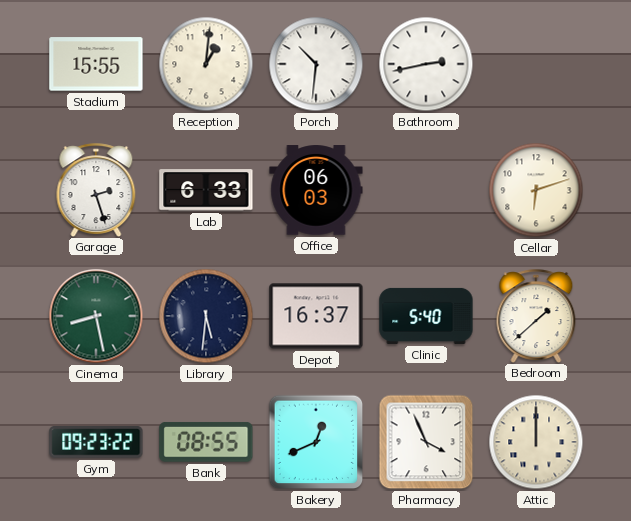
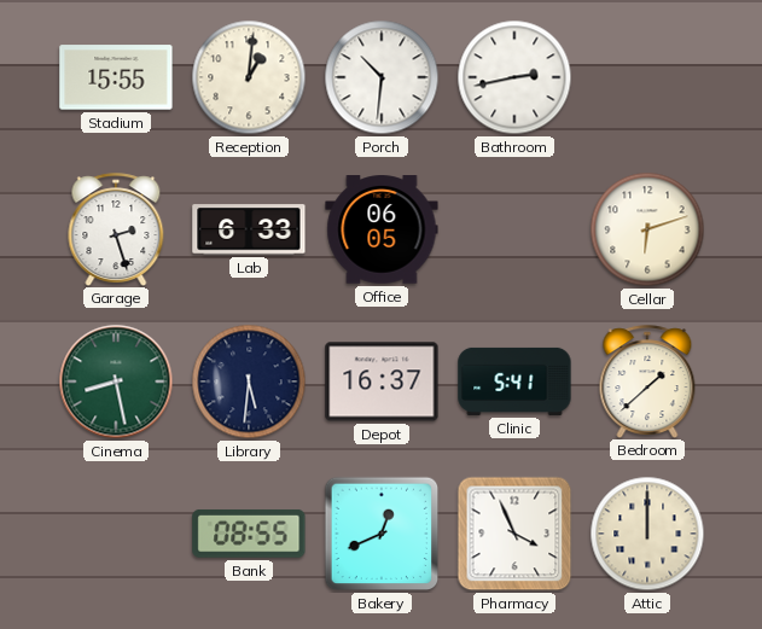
Office: 06:03 -> 06:05 (382, 229)
Clinic: 5:40 -> 5:41 (514, 382)
Gym: 09:23 -> none (96, 442)
